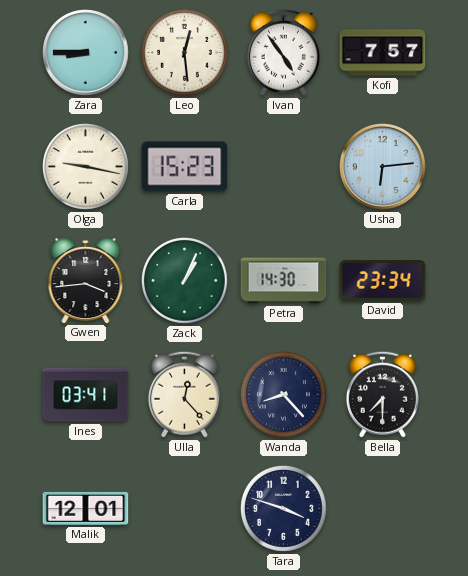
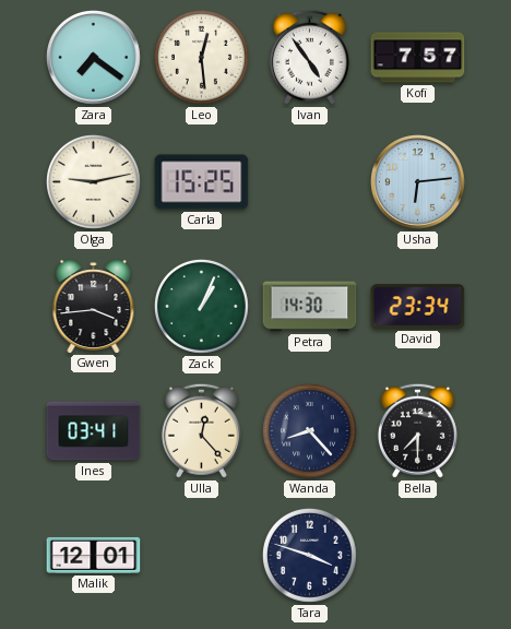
Zara: 8:45 -> 7:21 (94, 58)
Olga: 9:17 -> 9:13 (93, 181)
Carla: 15:23 -> 15:25 (202, 182)
